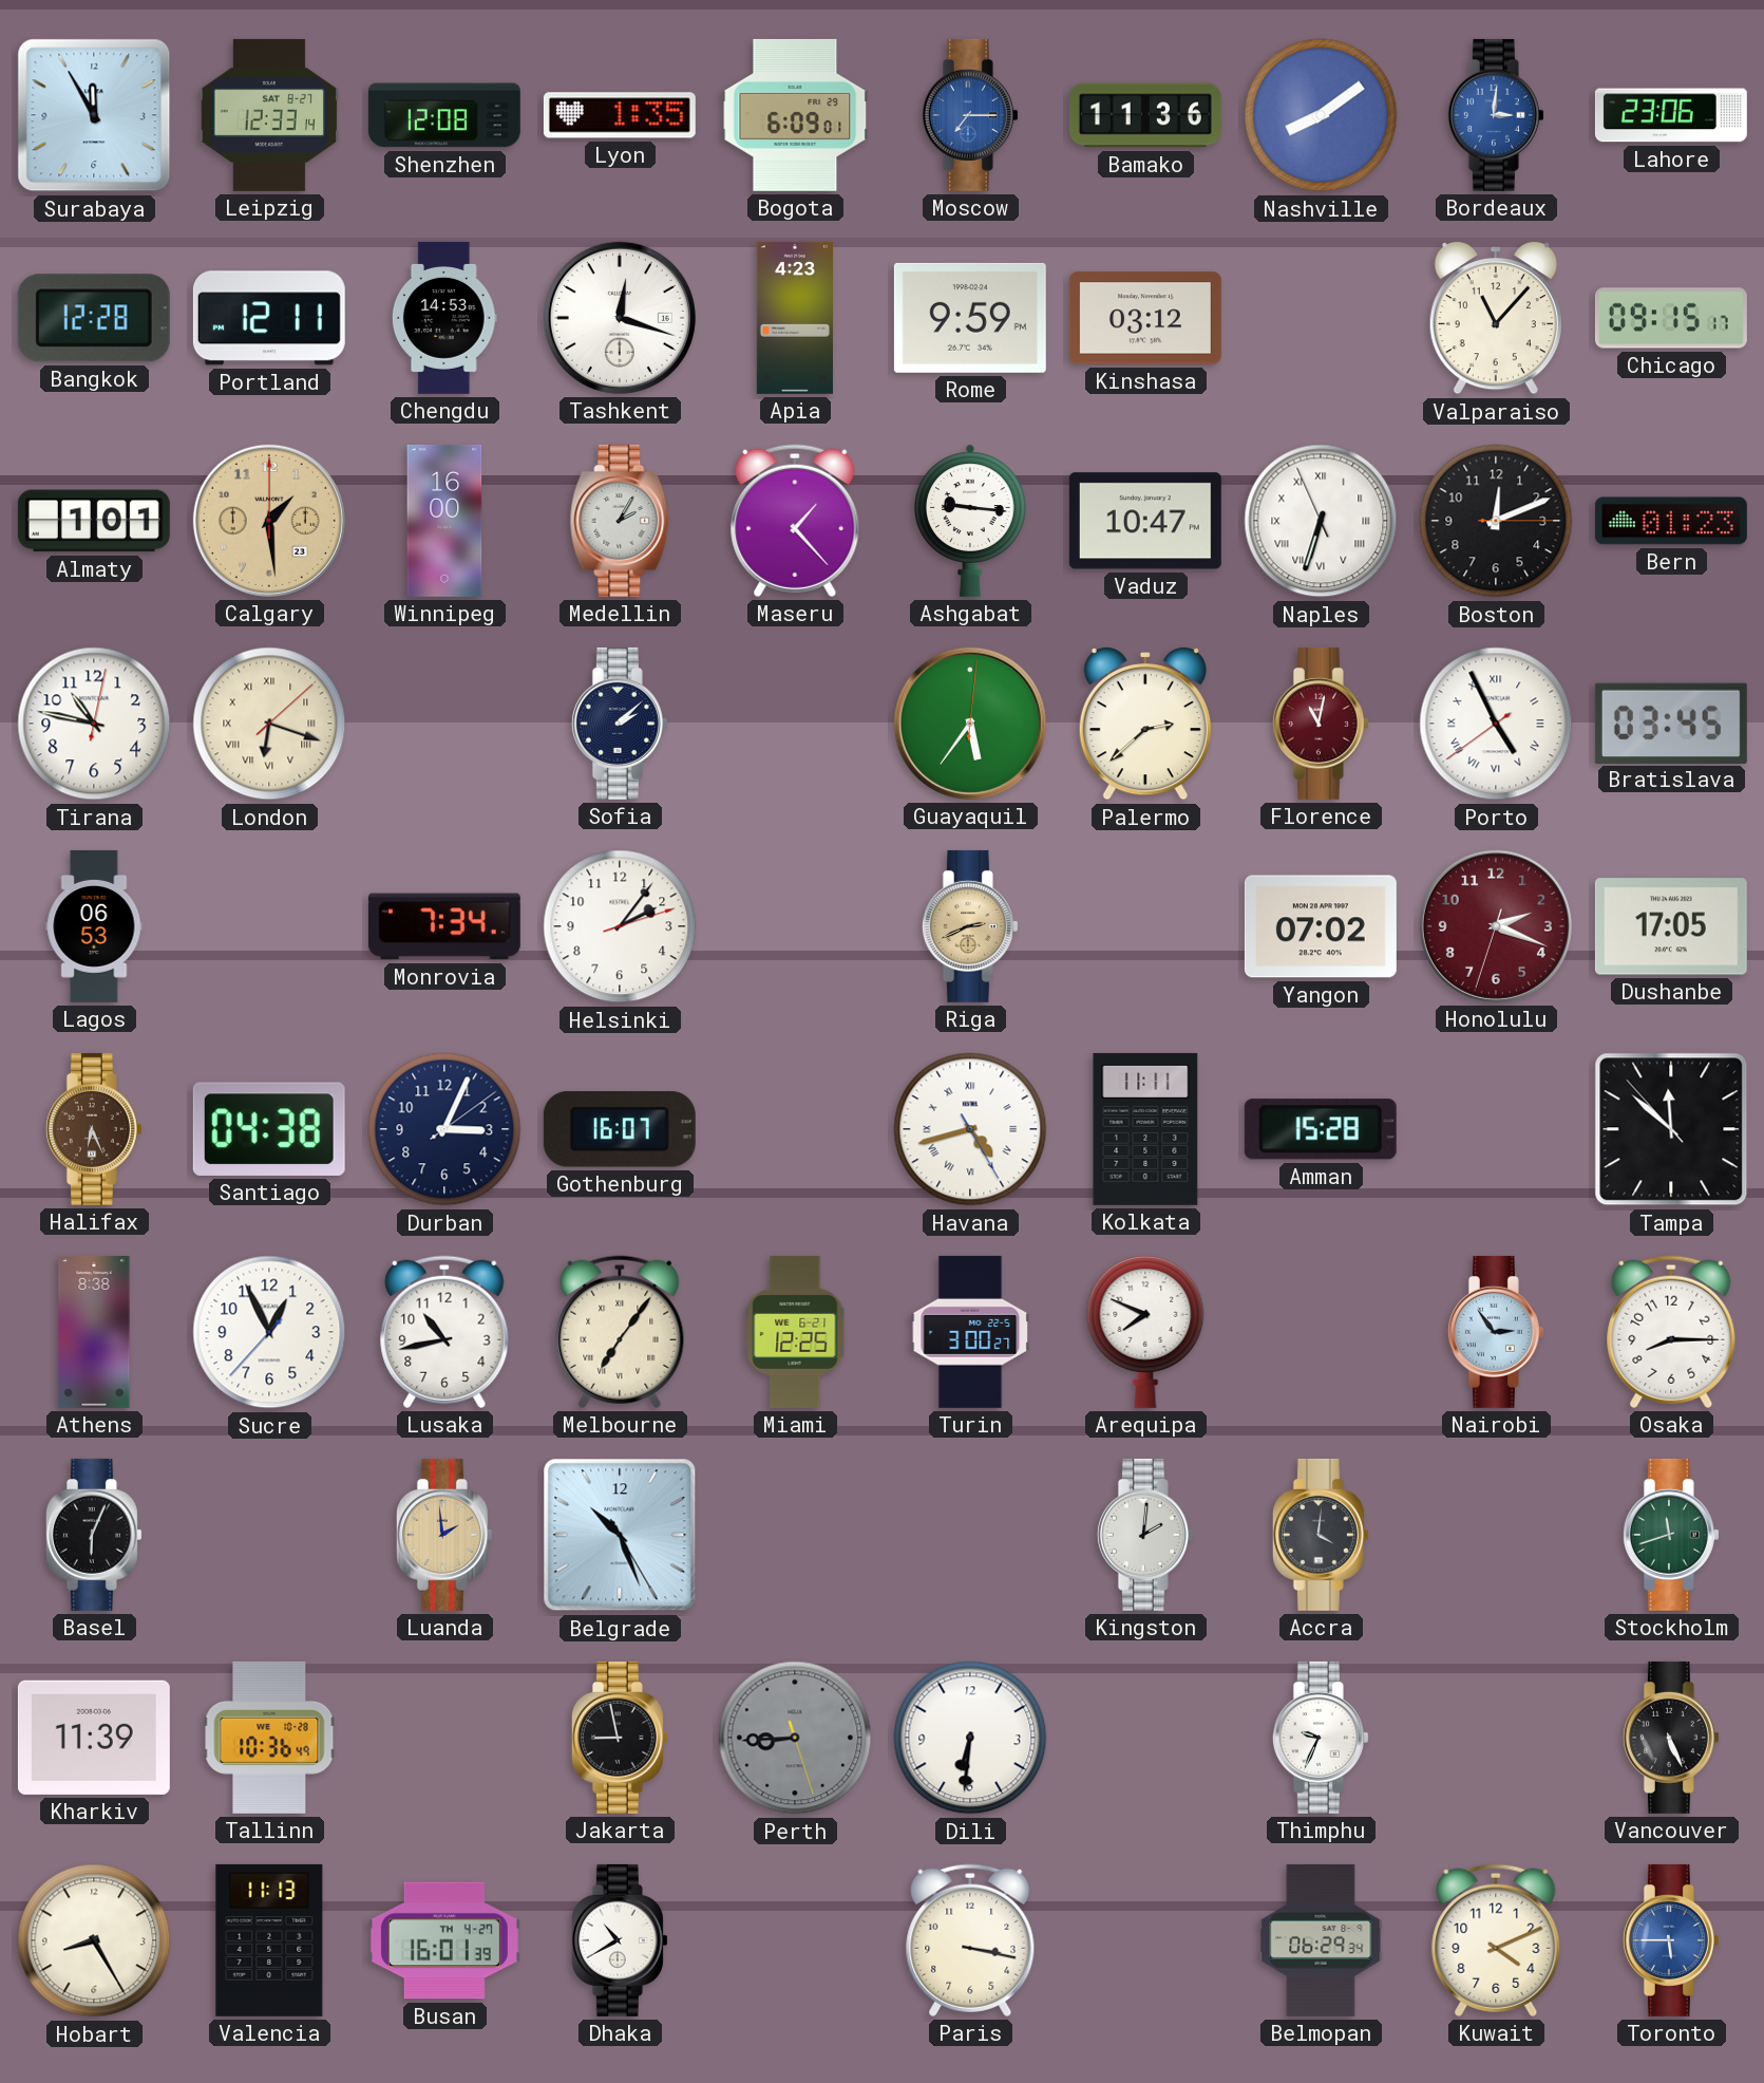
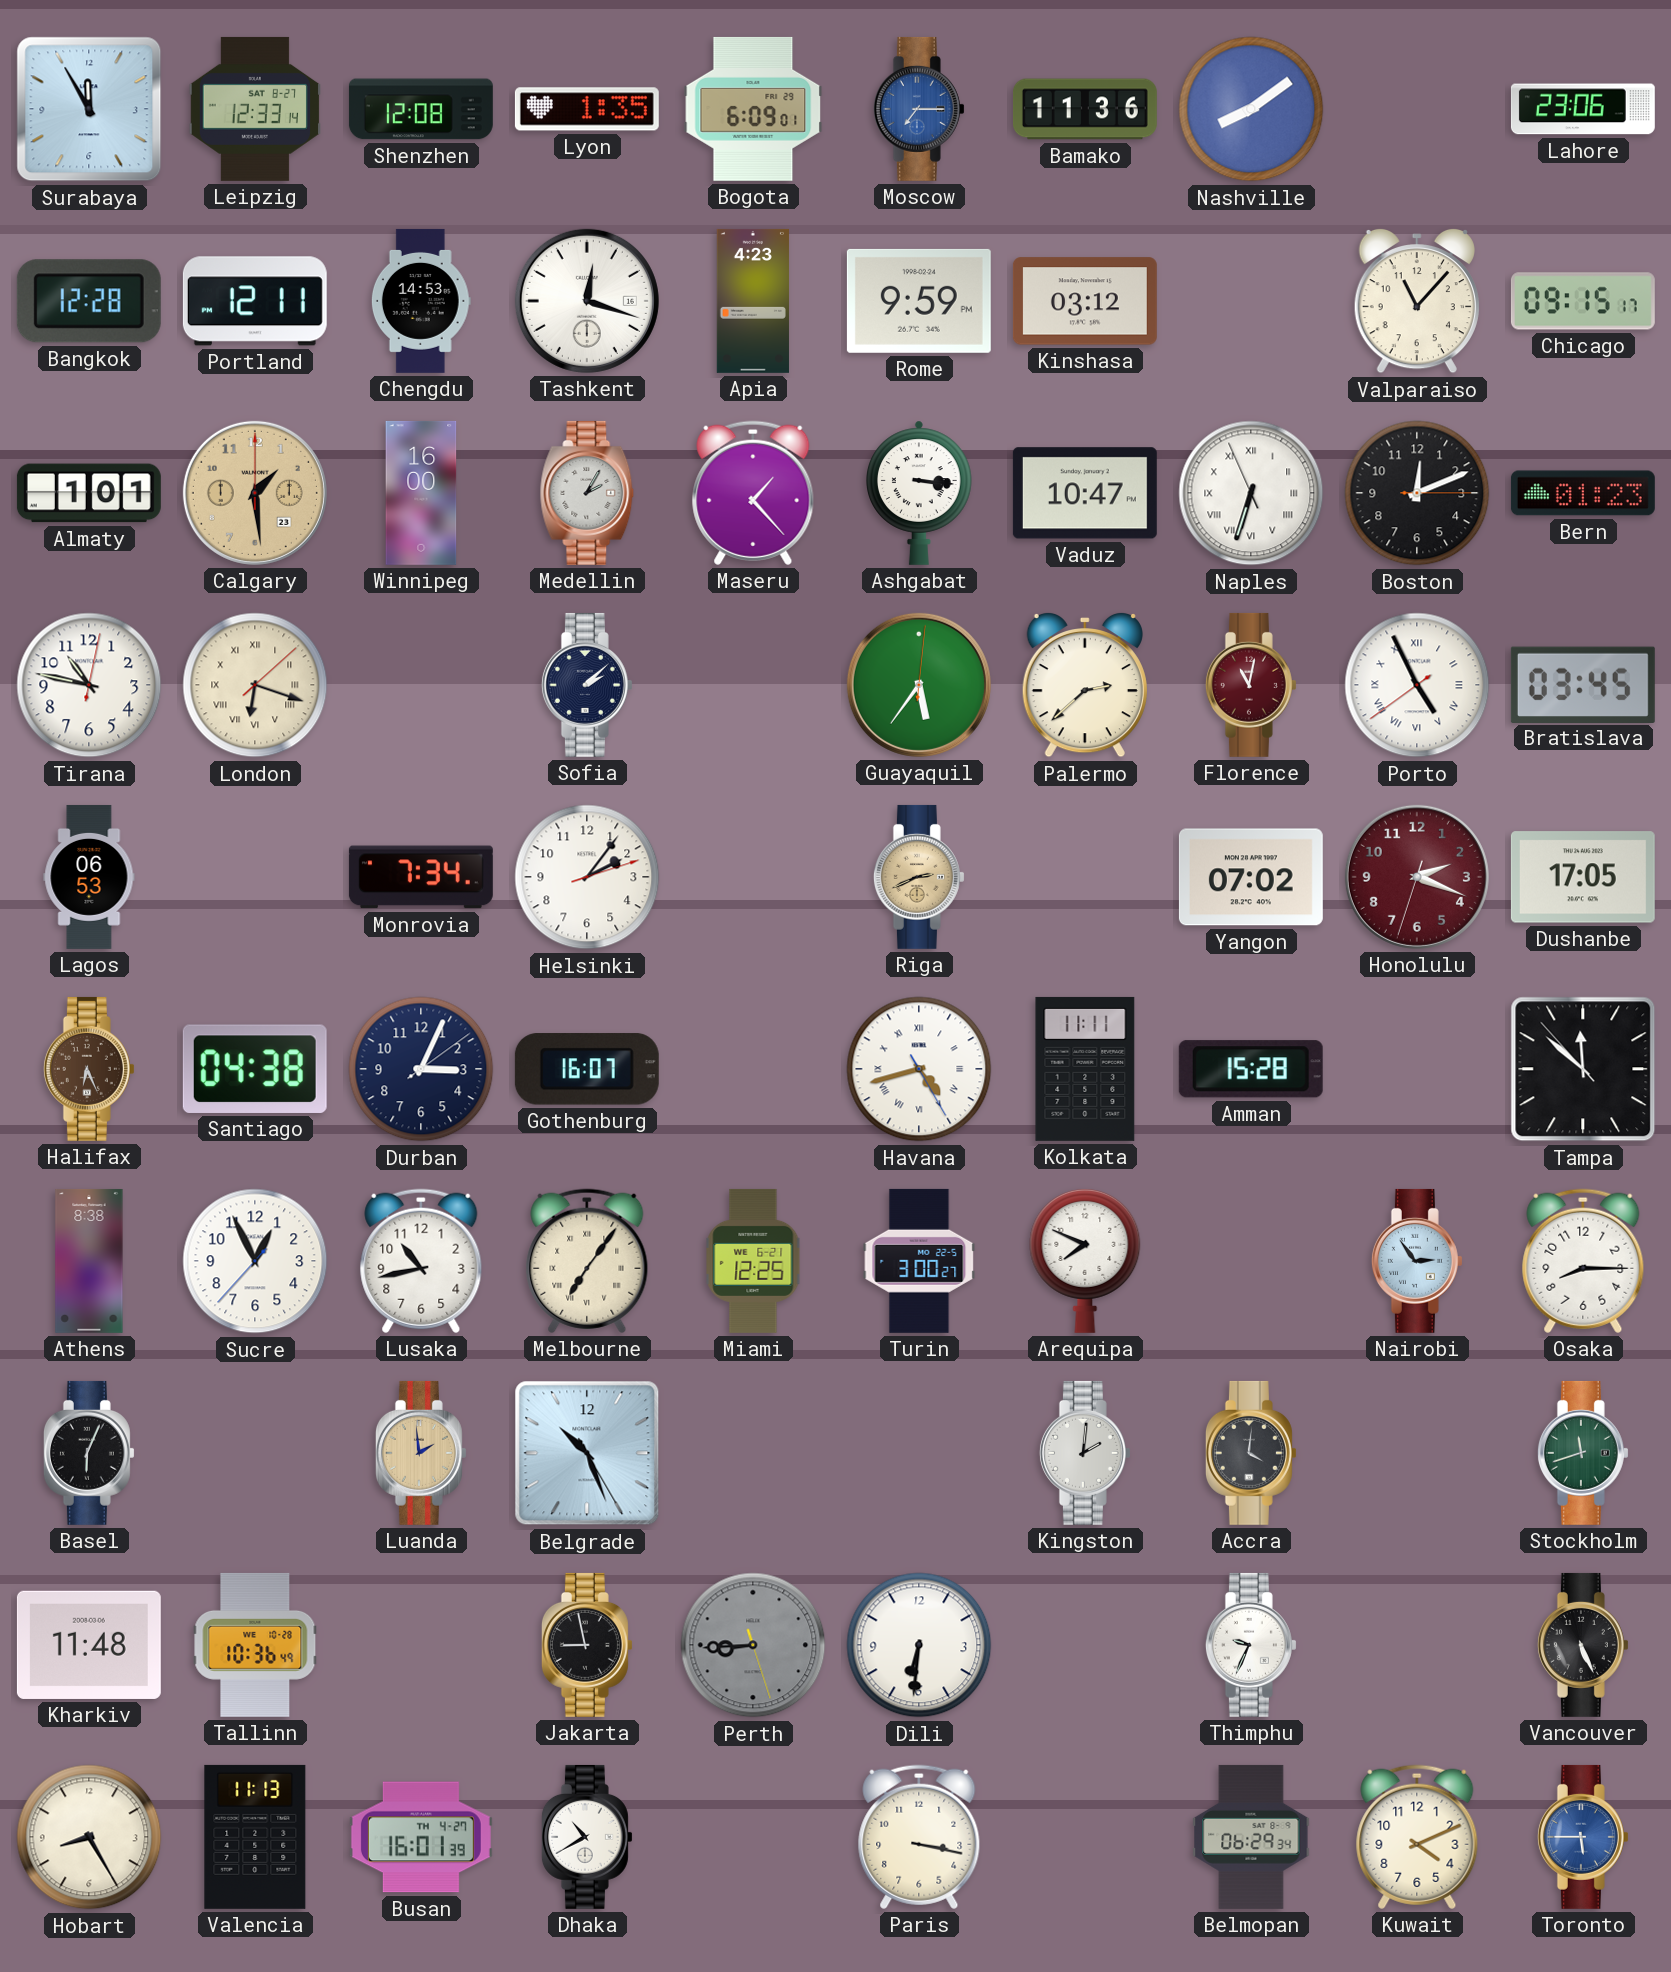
Bordeaux: 3:01 -> none (1496, 115)
Ashgabat: 9:16 -> 3:16 (920, 493)
Kharkiv: 11:39 -> 11:48 (89, 1645)
